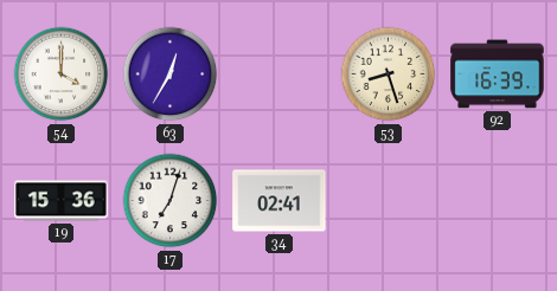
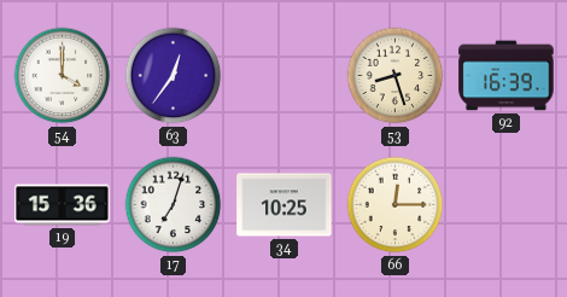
63: 12:35 -> 12:36 (174, 76)
34: 02:41 -> 10:25 (285, 205)
66: none -> 12:15 (396, 205)
